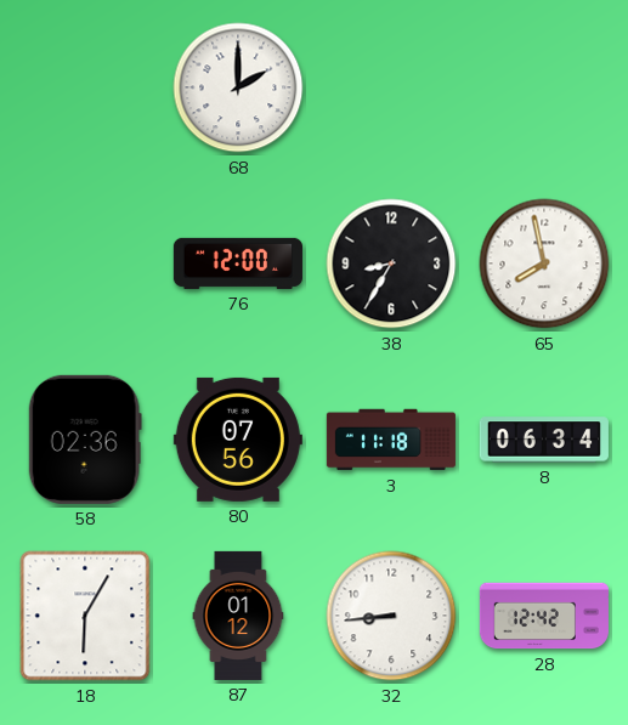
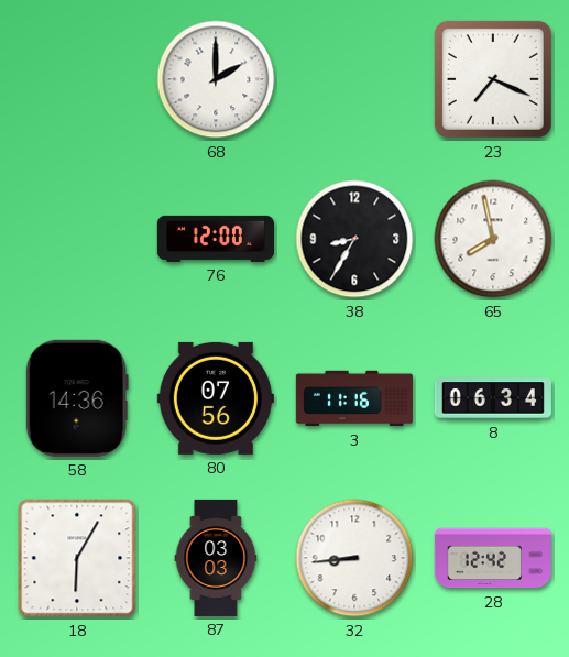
23: none -> 7:19 (493, 79)
58: 02:36 -> 14:36 (77, 398)
3: 11:18 -> 11:16 (354, 398)
87: 01:12 -> 03:03 (216, 558)
